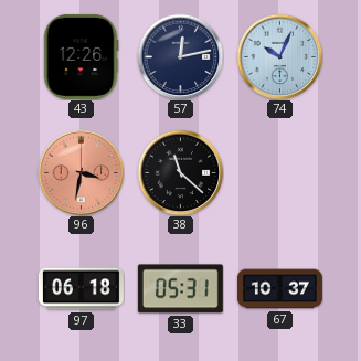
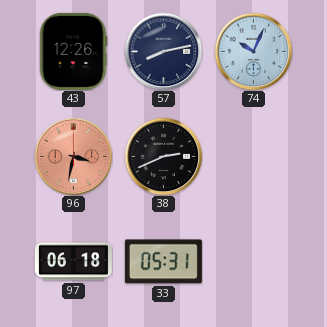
57: 12:13 -> 8:13 (163, 51)
38: 11:22 -> 2:41 (163, 156)
67: 10:37 -> none (279, 289)
